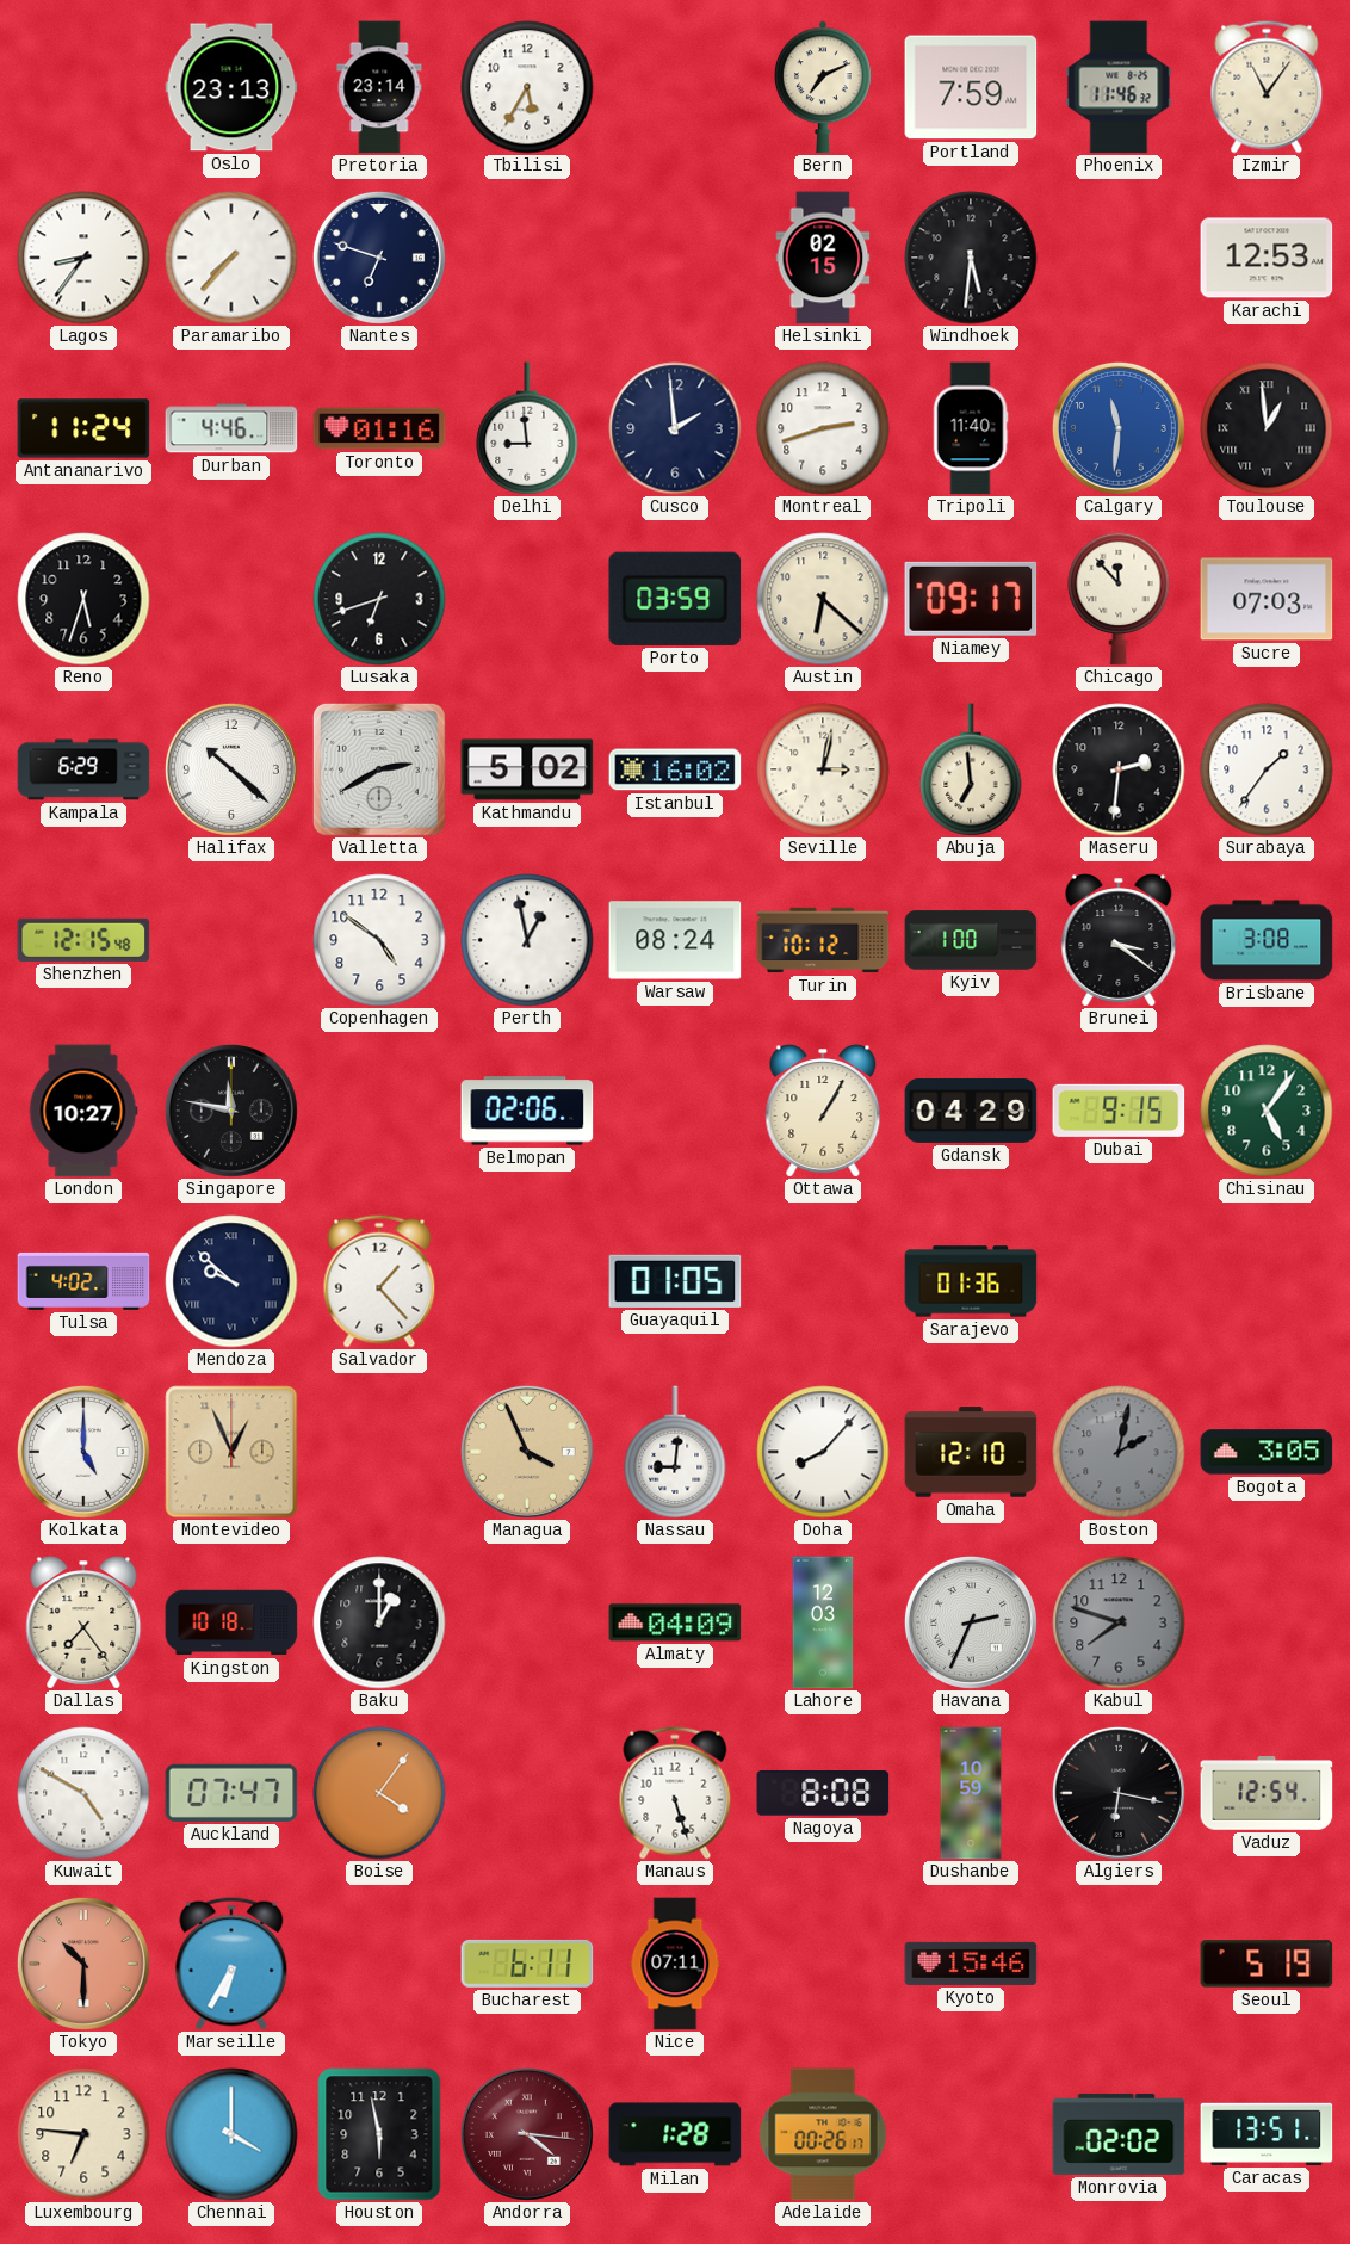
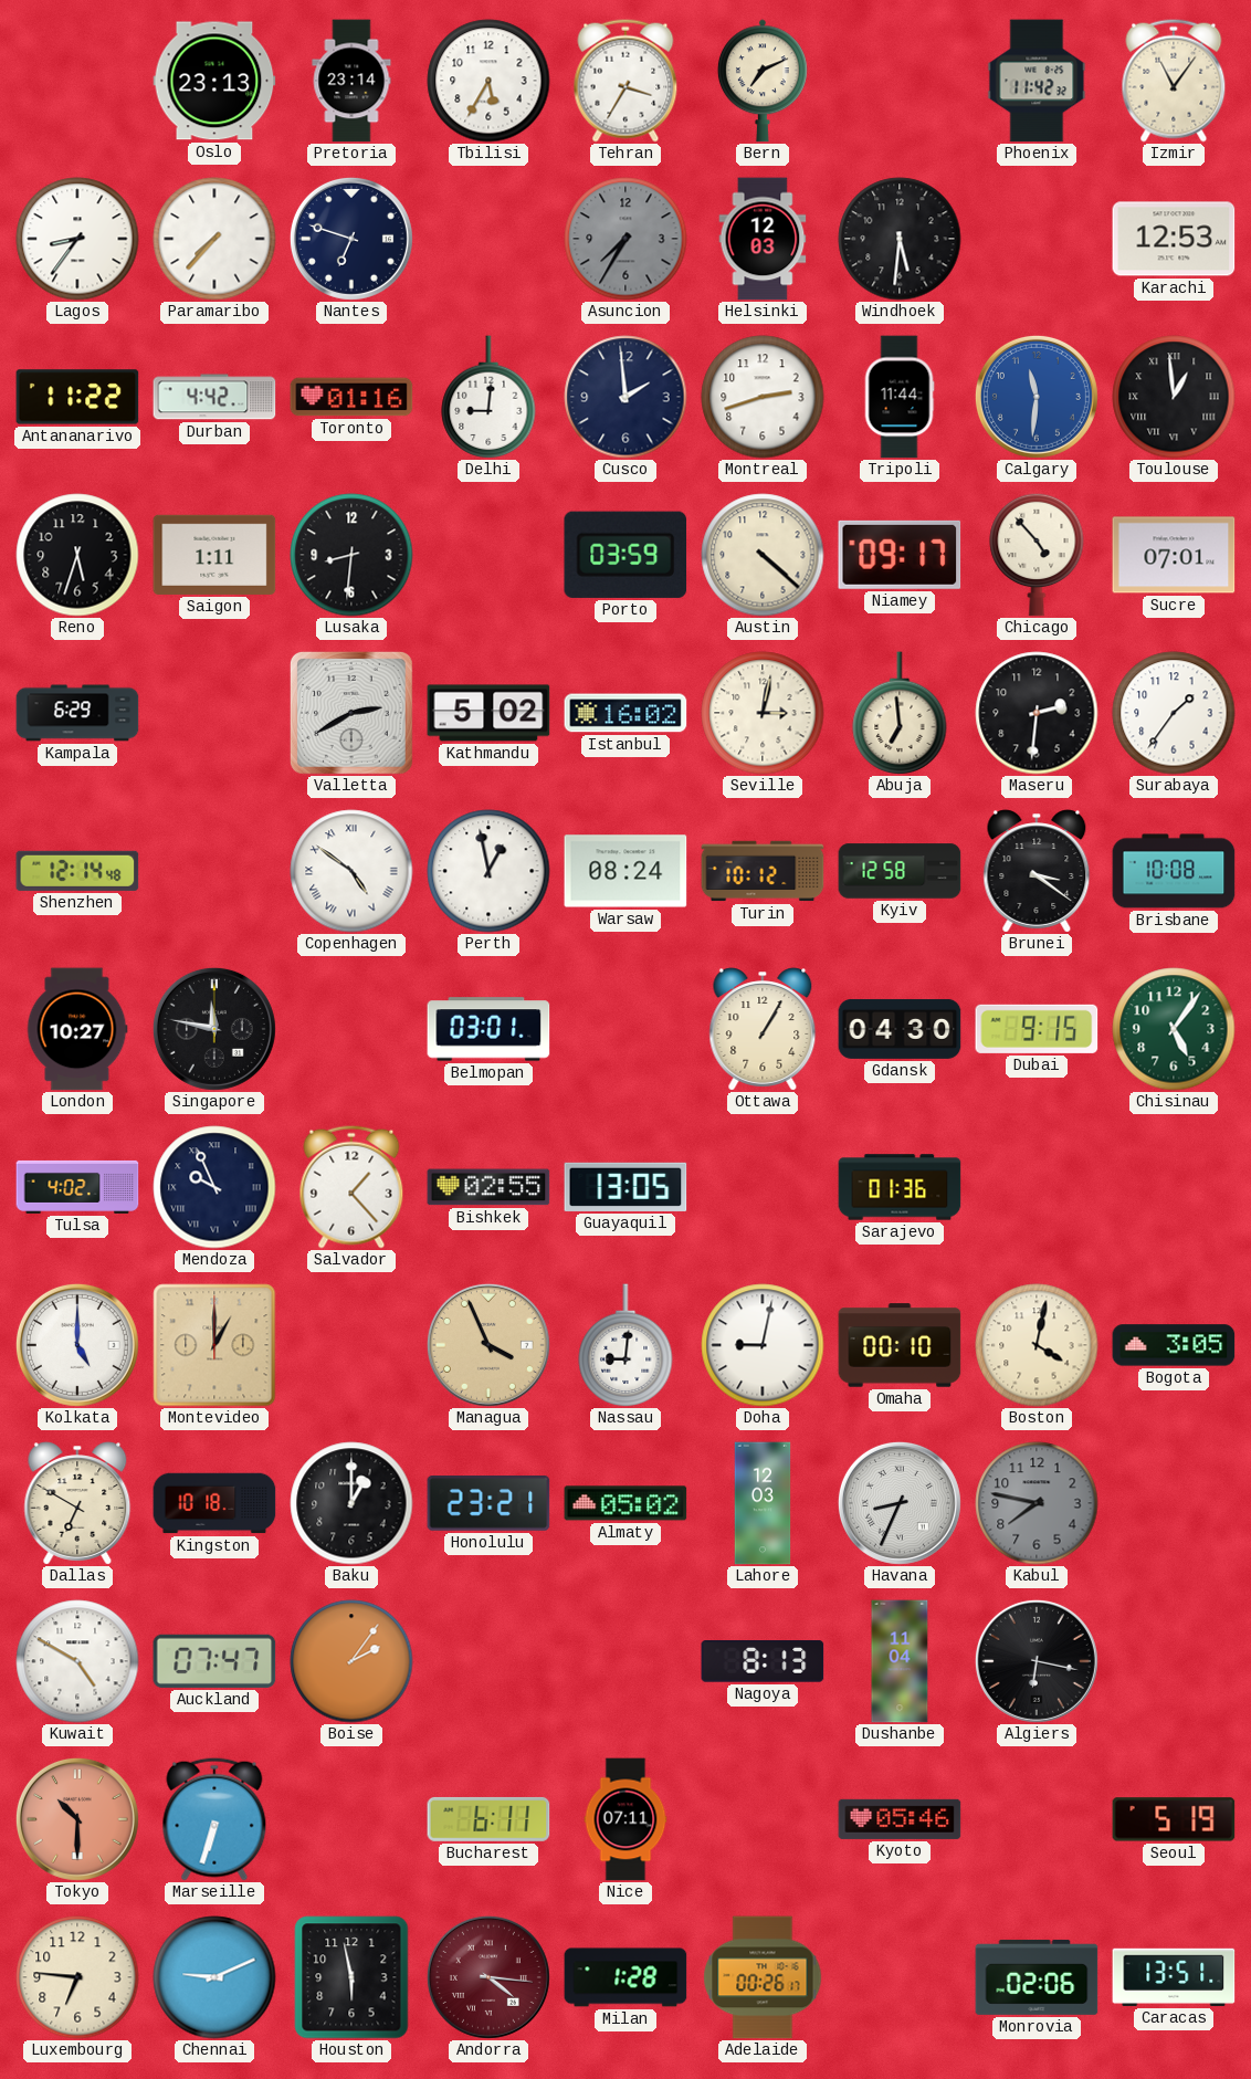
Tehran: none -> 3:35 (625, 81)
Portland: 7:59 -> none (971, 87)
Phoenix: 11:46 -> 11:42 (1037, 81)
Asuncion: none -> 7:35 (625, 239)
Helsinki: 02:15 -> 12:03 (763, 239)
Antananarivo: 11:24 -> 11:22 (77, 397)
Durban: 4:46 -> 4:42 (214, 397)
Delhi: 8:59 -> 9:01 (488, 397)
Tripoli: 11:40 -> 11:44 (900, 397)
Saigon: none -> 1:11 (214, 555)
Lusaka: 6:42 -> 8:31 (351, 555)
Austin: 6:22 -> 4:22 (763, 555)
Chicago: 11:53 -> 4:53 (1037, 555)
Sucre: 07:03 -> 07:01 (1174, 555)
Halifax: 10:22 -> none (231, 769)
Shenzhen: 12:15 -> 12:14 (77, 871)
Copenhagen numerals: Arabic -> Roman (351, 871)
Kyiv: 1:00 -> 12:58 (900, 871)
Brisbane: 3:08 -> 10:08 (1174, 871)
Belmopan: 02:06 -> 03:01 (488, 1029)
Gdansk: 04:29 -> 04:30 (900, 1029)
Mendoza: 9:52 -> 9:56 (214, 1187)
Bishkek: none -> 02:55 (488, 1187)
Guayaquil: 01:05 -> 13:05 (625, 1187)
Montevideo: 12:56 -> 1:00 (214, 1345)
Doha: 8:07 -> 9:02 (763, 1345)
Omaha: 12:10 -> 00:10 (900, 1345)
Boston: 2:02 -> 4:02 (1037, 1345)
Boston dial: grey -> cream (1037, 1345)
Dallas: 7:24 -> 6:50 (77, 1503)
Honolulu: none -> 23:21 (488, 1504)
Almaty: 04:09 -> 05:02 (625, 1503)
Havana: 2:34 -> 8:34 (900, 1503)
Kabul: 7:48 -> 7:47 (1037, 1503)
Boise: 4:06 -> 2:06 (351, 1661)
Manaus: 5:27 -> none (675, 1793)
Nagoya: 8:08 -> 8:13 (763, 1661)
Dushanbe: 10:59 -> 11:04 (900, 1661)
Vaduz: 12:54 -> none (1267, 1793)
Marseille: 6:35 -> 6:33 (214, 1819)
Kyoto: 15:46 -> 05:46 (900, 1819)
Chennai: 4:00 -> 9:11 (214, 1977)
Monrovia: 02:02 -> 02:06 (1037, 1977)
